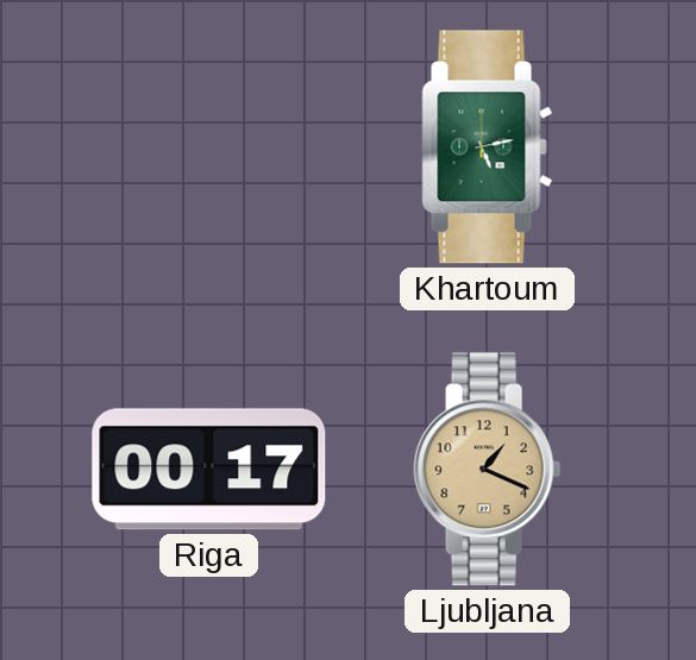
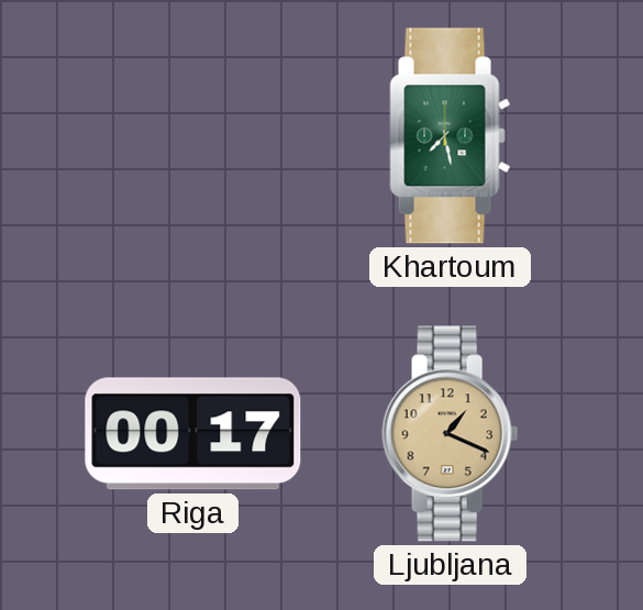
Khartoum: 5:13 -> 7:28 (451, 136)
